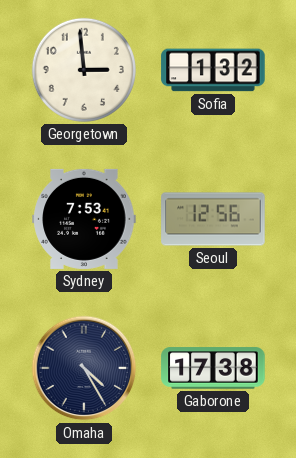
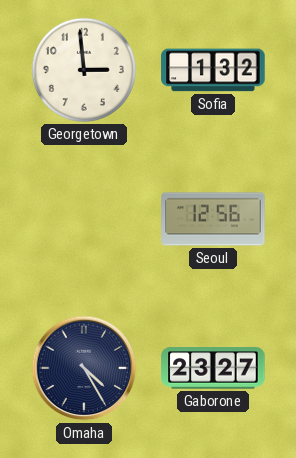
Sydney: 7:53 -> none (84, 219)
Gaborone: 17:38 -> 23:27 (213, 368)
